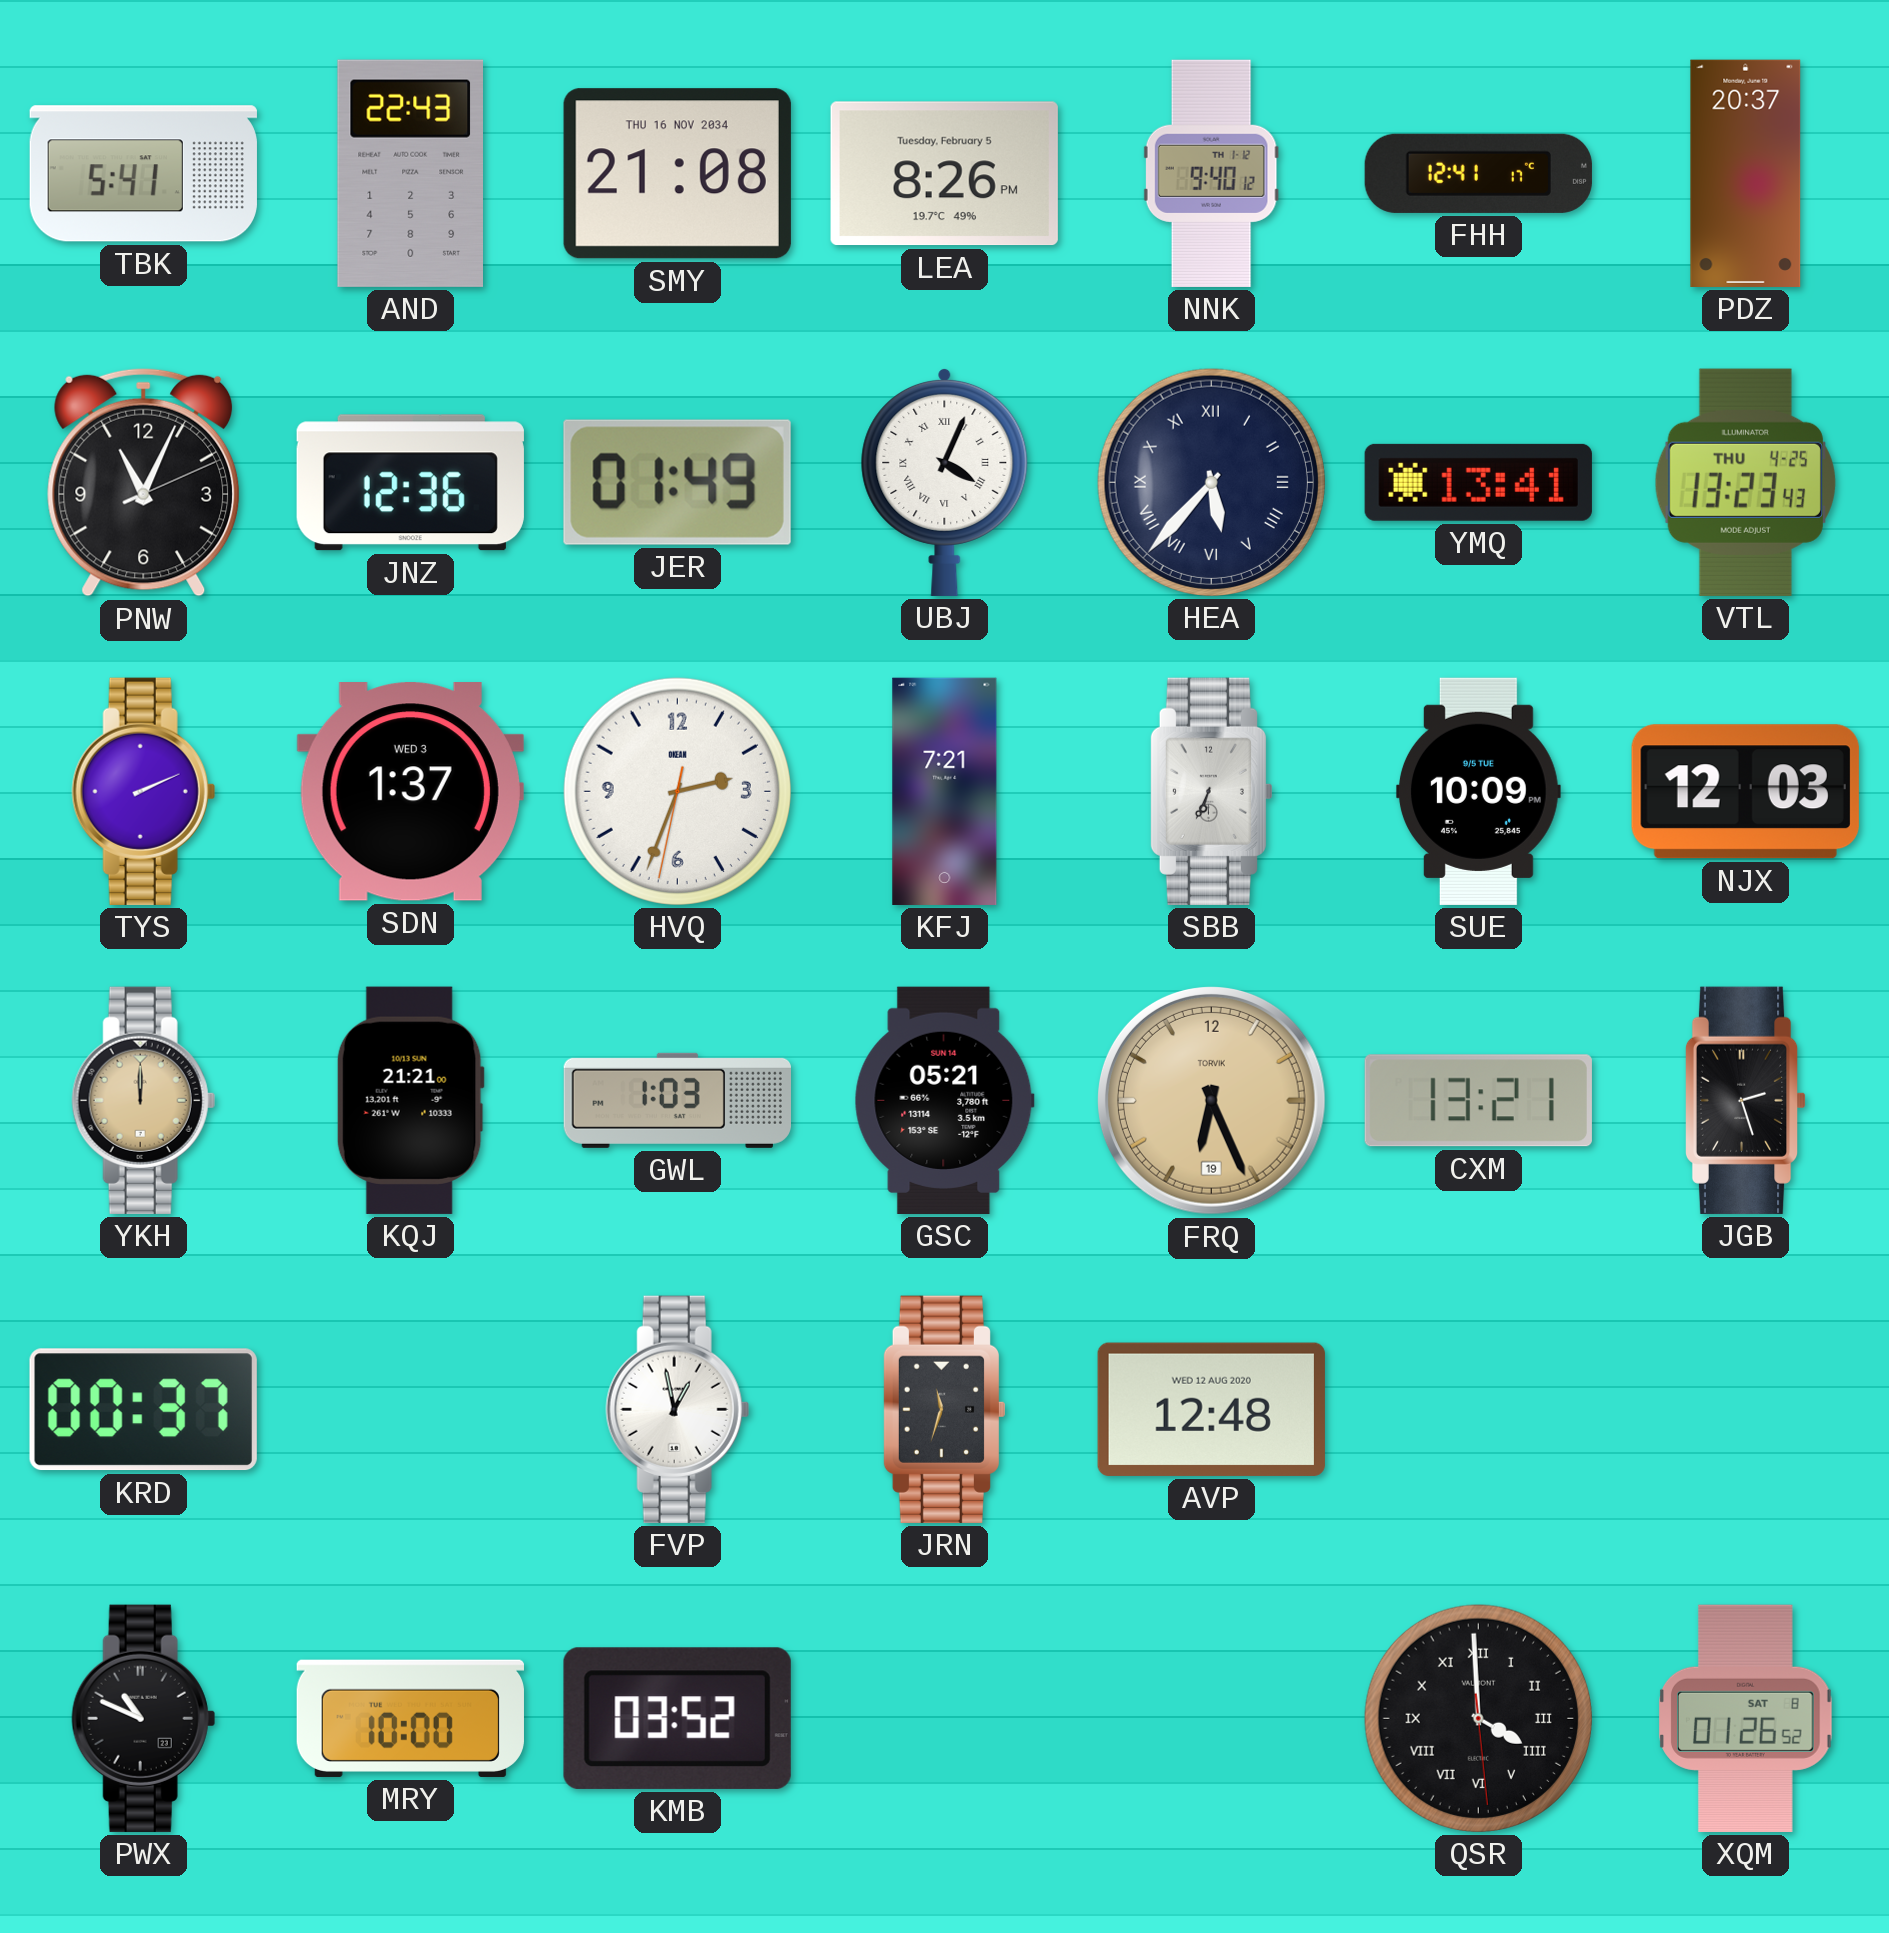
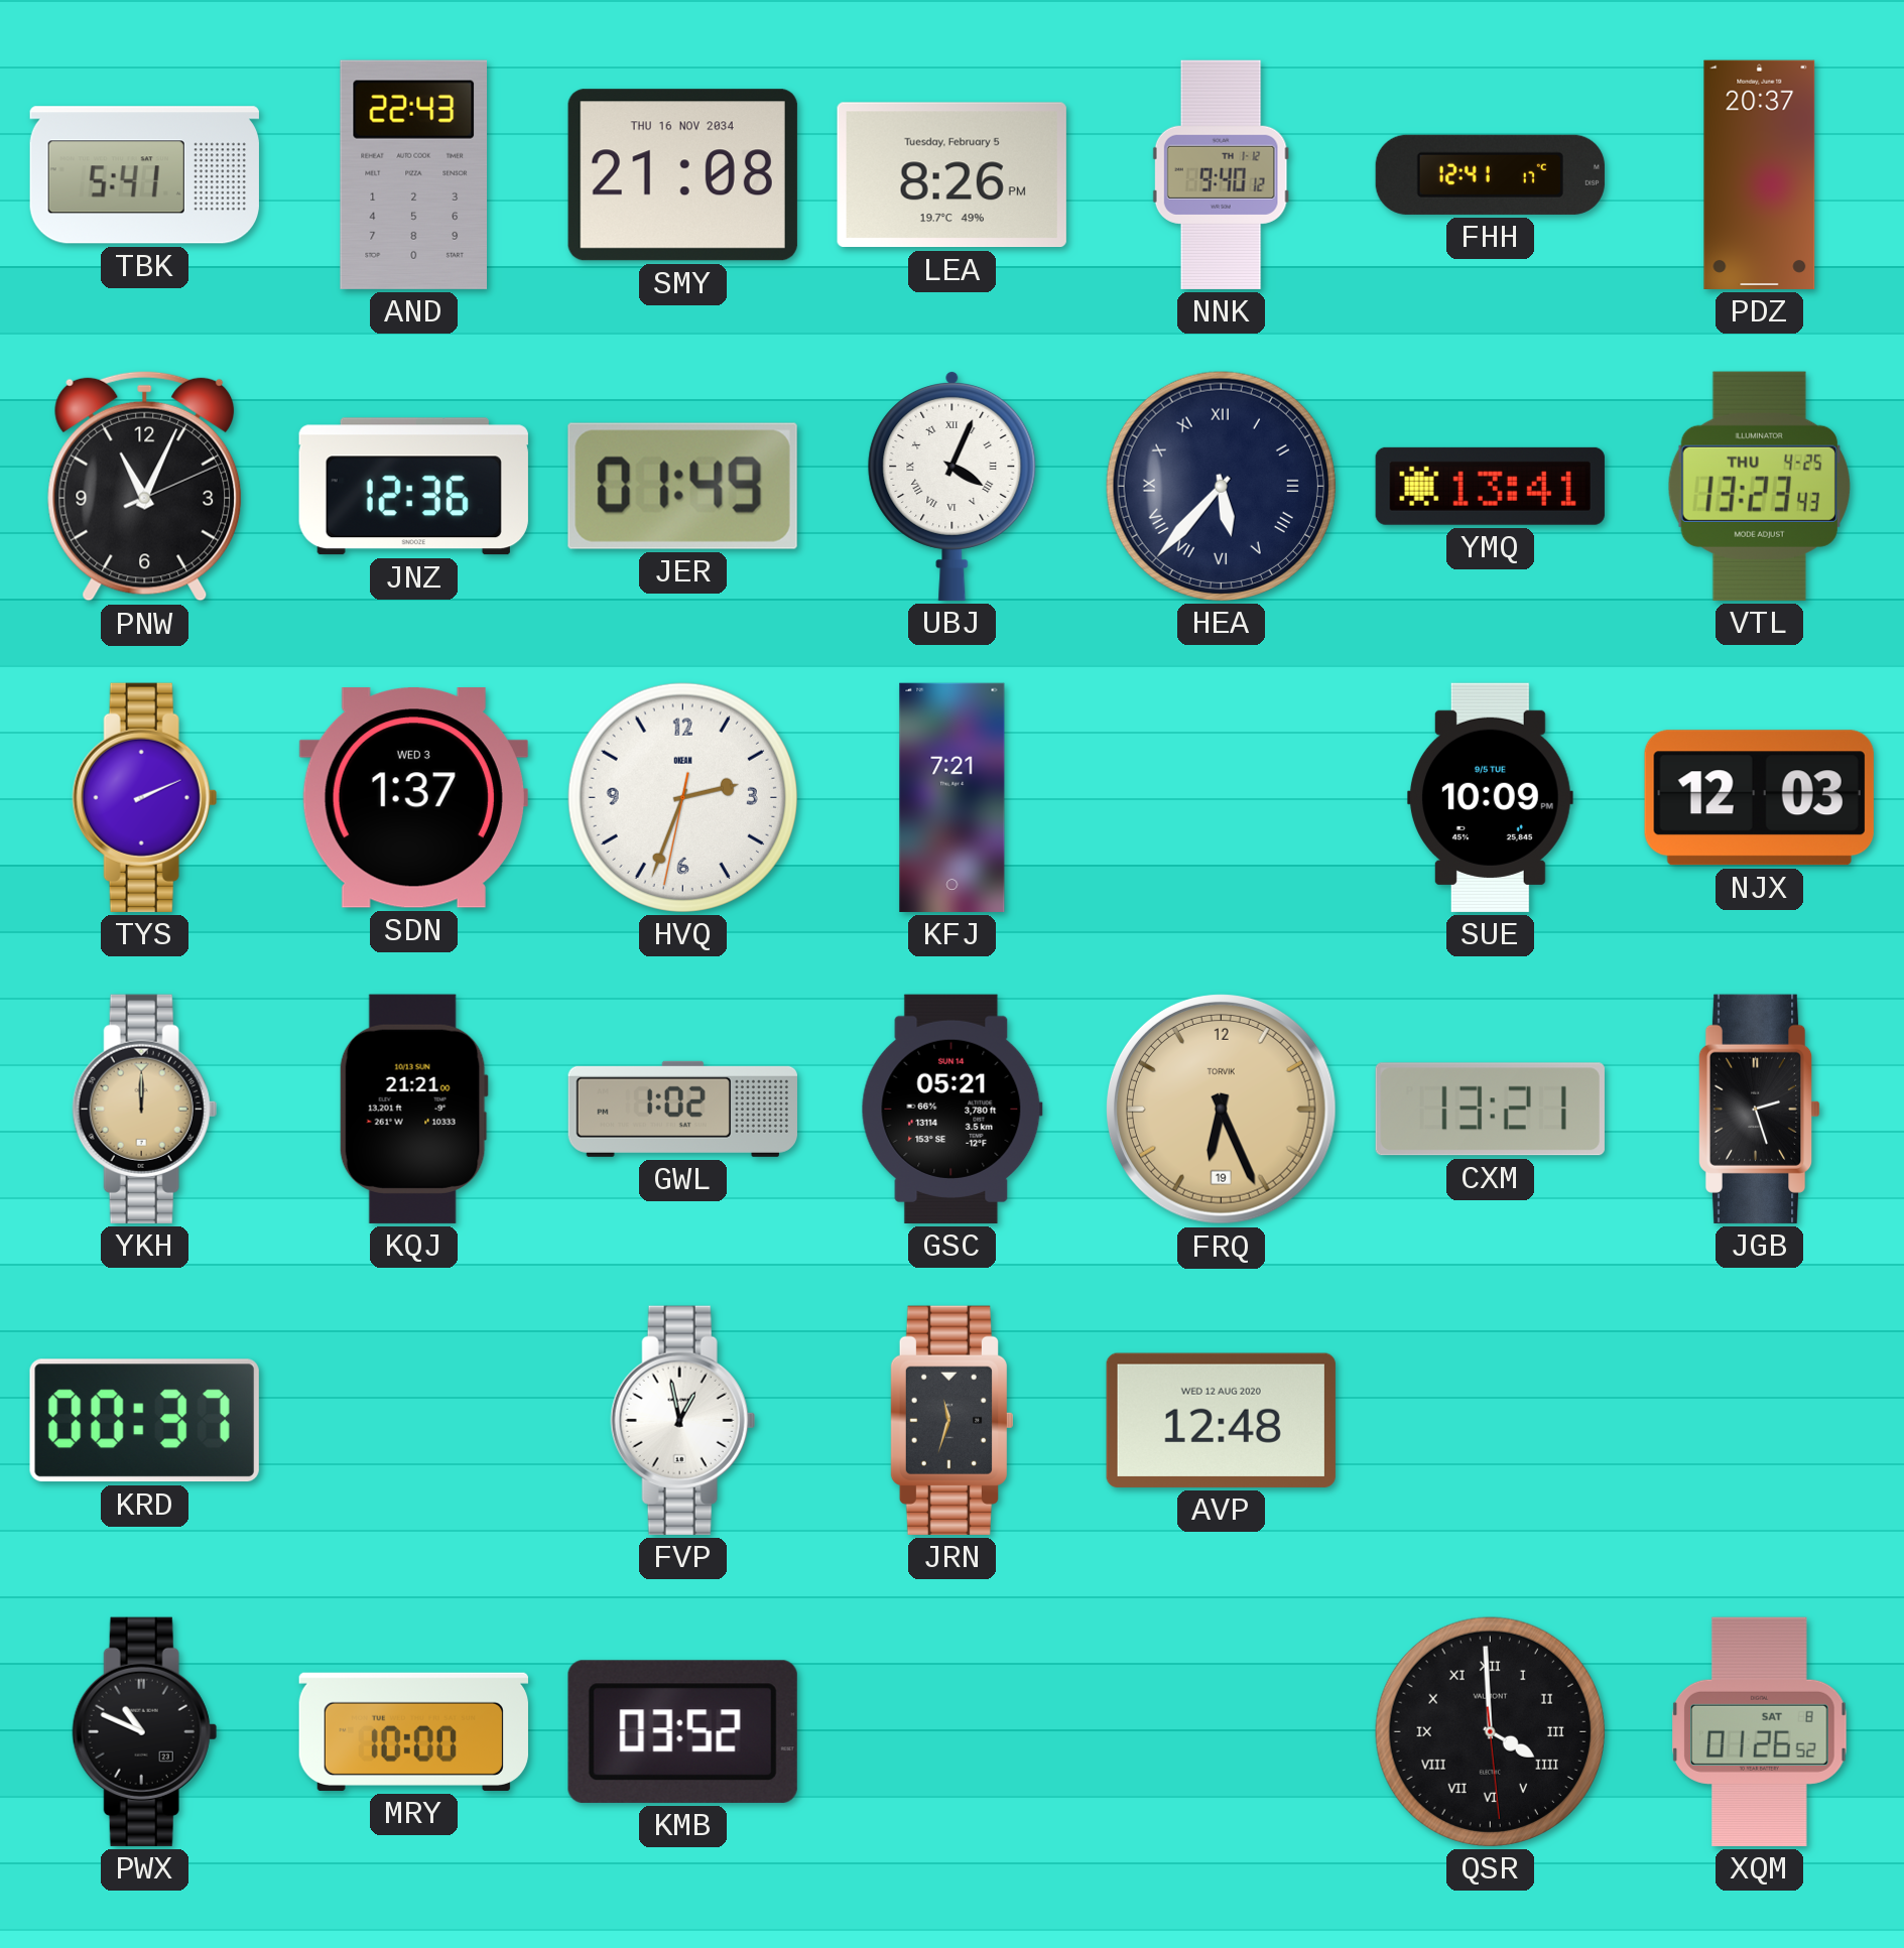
SBB: 6:34 -> none (1211, 791)
GWL: 1:03 -> 1:02 (682, 1109)
